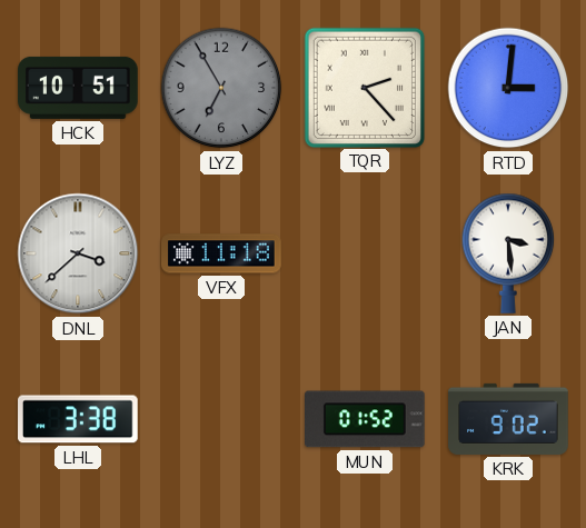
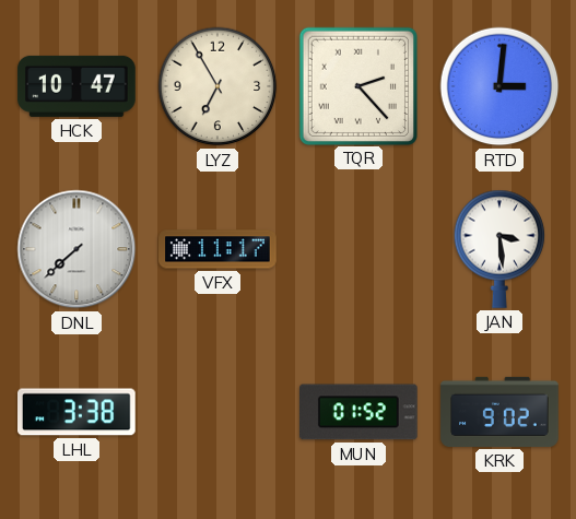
HCK: 10:51 -> 10:47 (77, 86)
LYZ dial: grey -> cream (218, 86)
DNL: 3:38 -> 7:38 (77, 249)
VFX: 11:18 -> 11:17 (218, 249)
